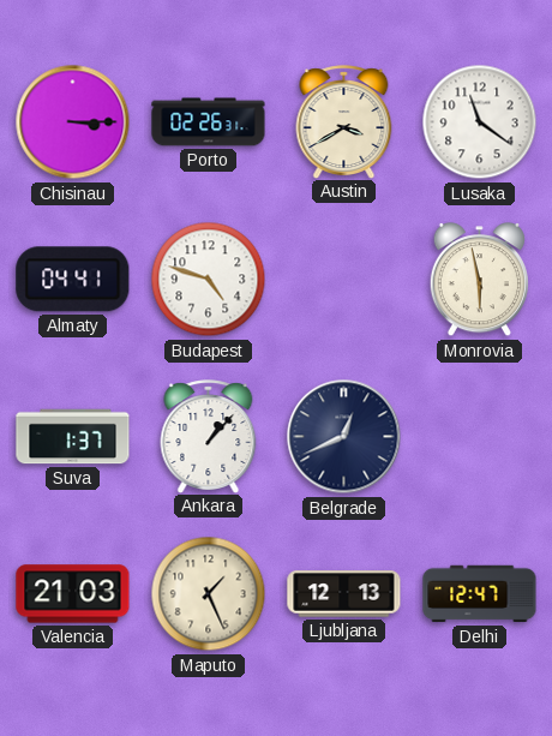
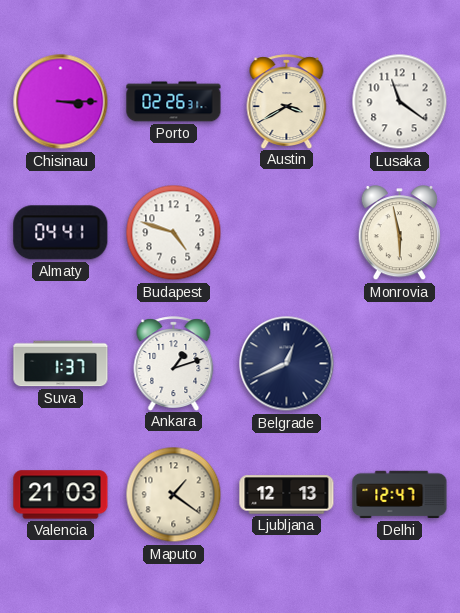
Ankara: 1:07 -> 1:12 (174, 363)
Maputo: 1:26 -> 1:21 (174, 495)
